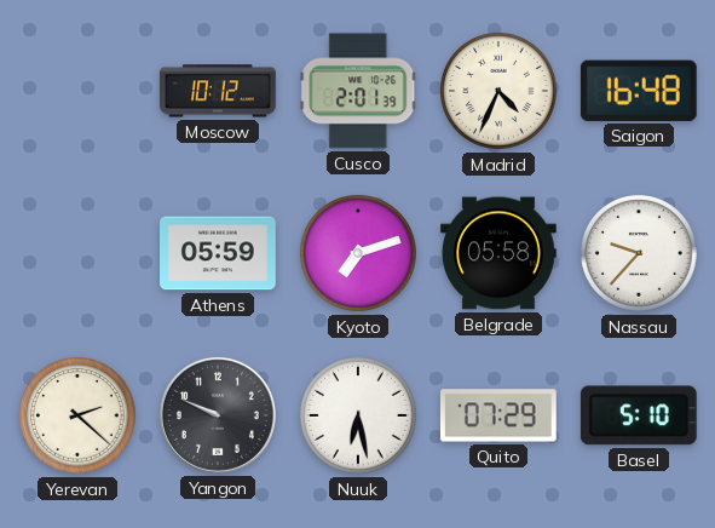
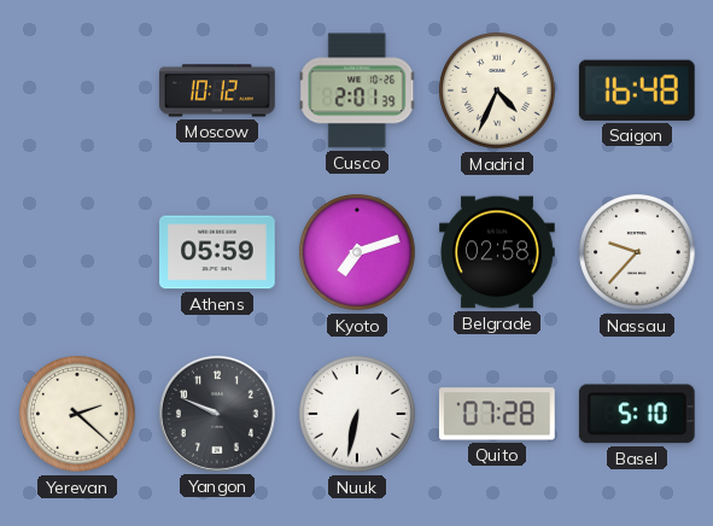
Belgrade: 05:58 -> 02:58 (498, 252)
Nuuk: 6:28 -> 6:32 (357, 414)
Quito: 07:29 -> 07:28 (497, 414)
